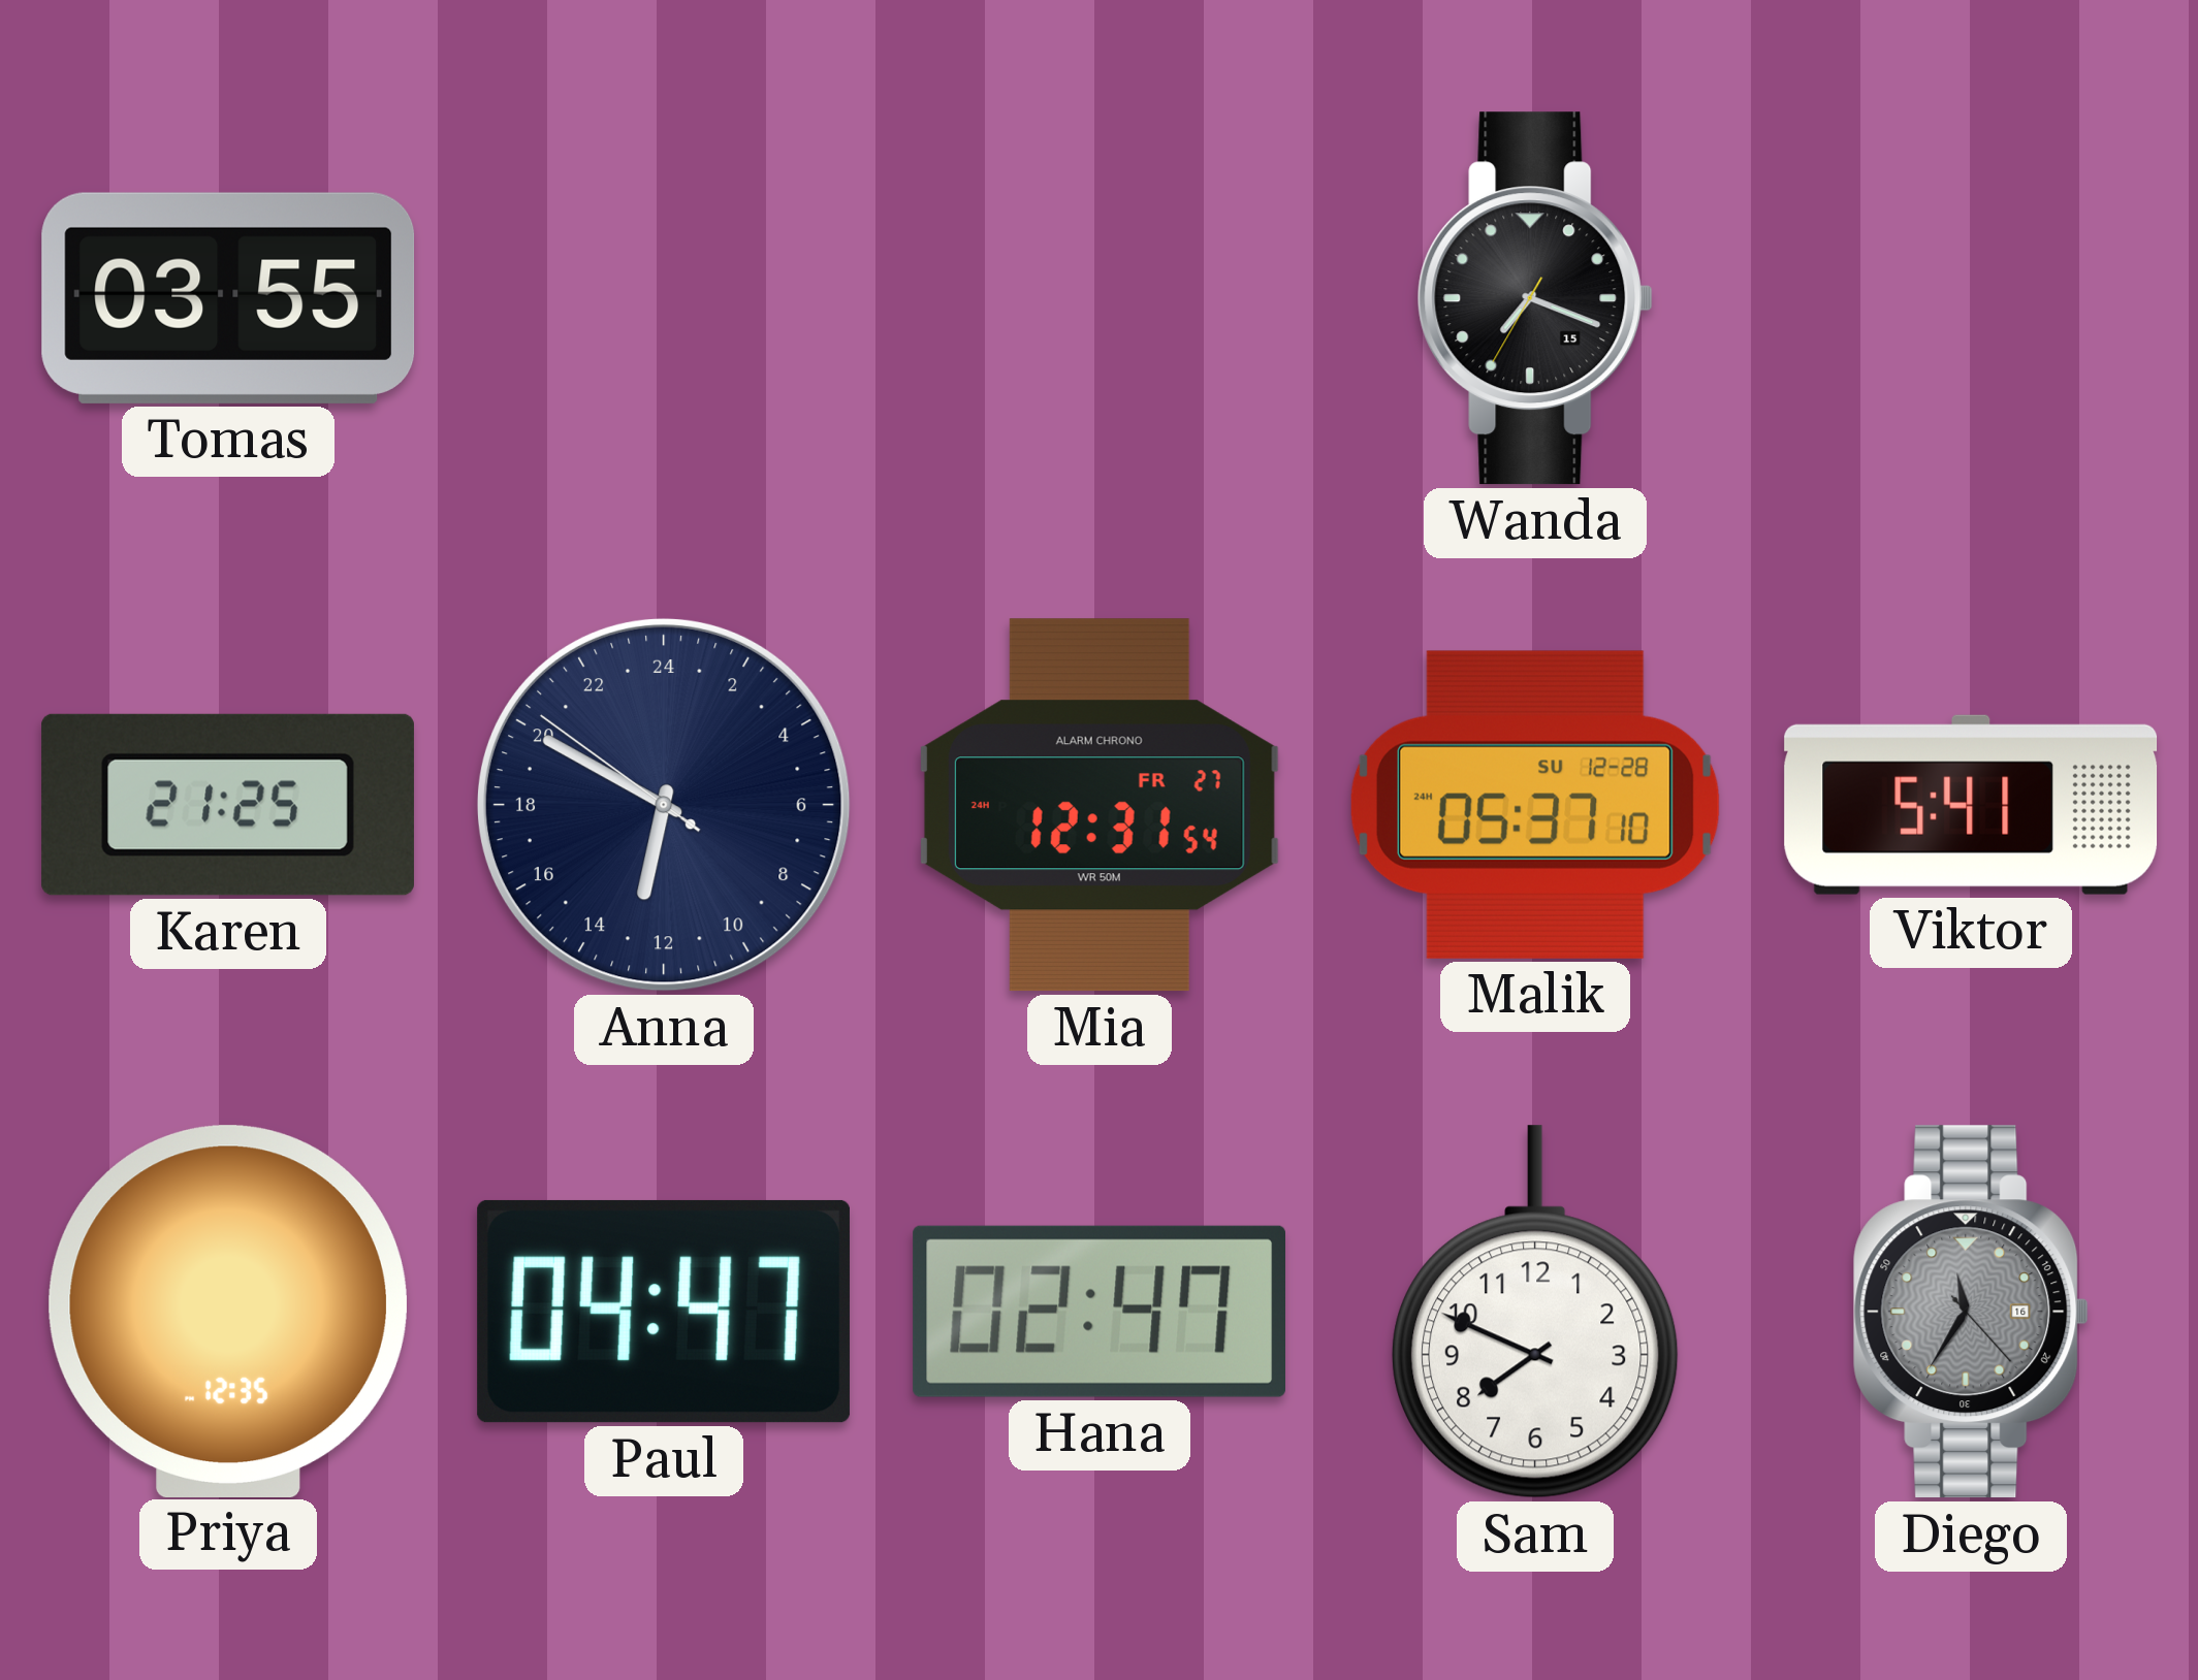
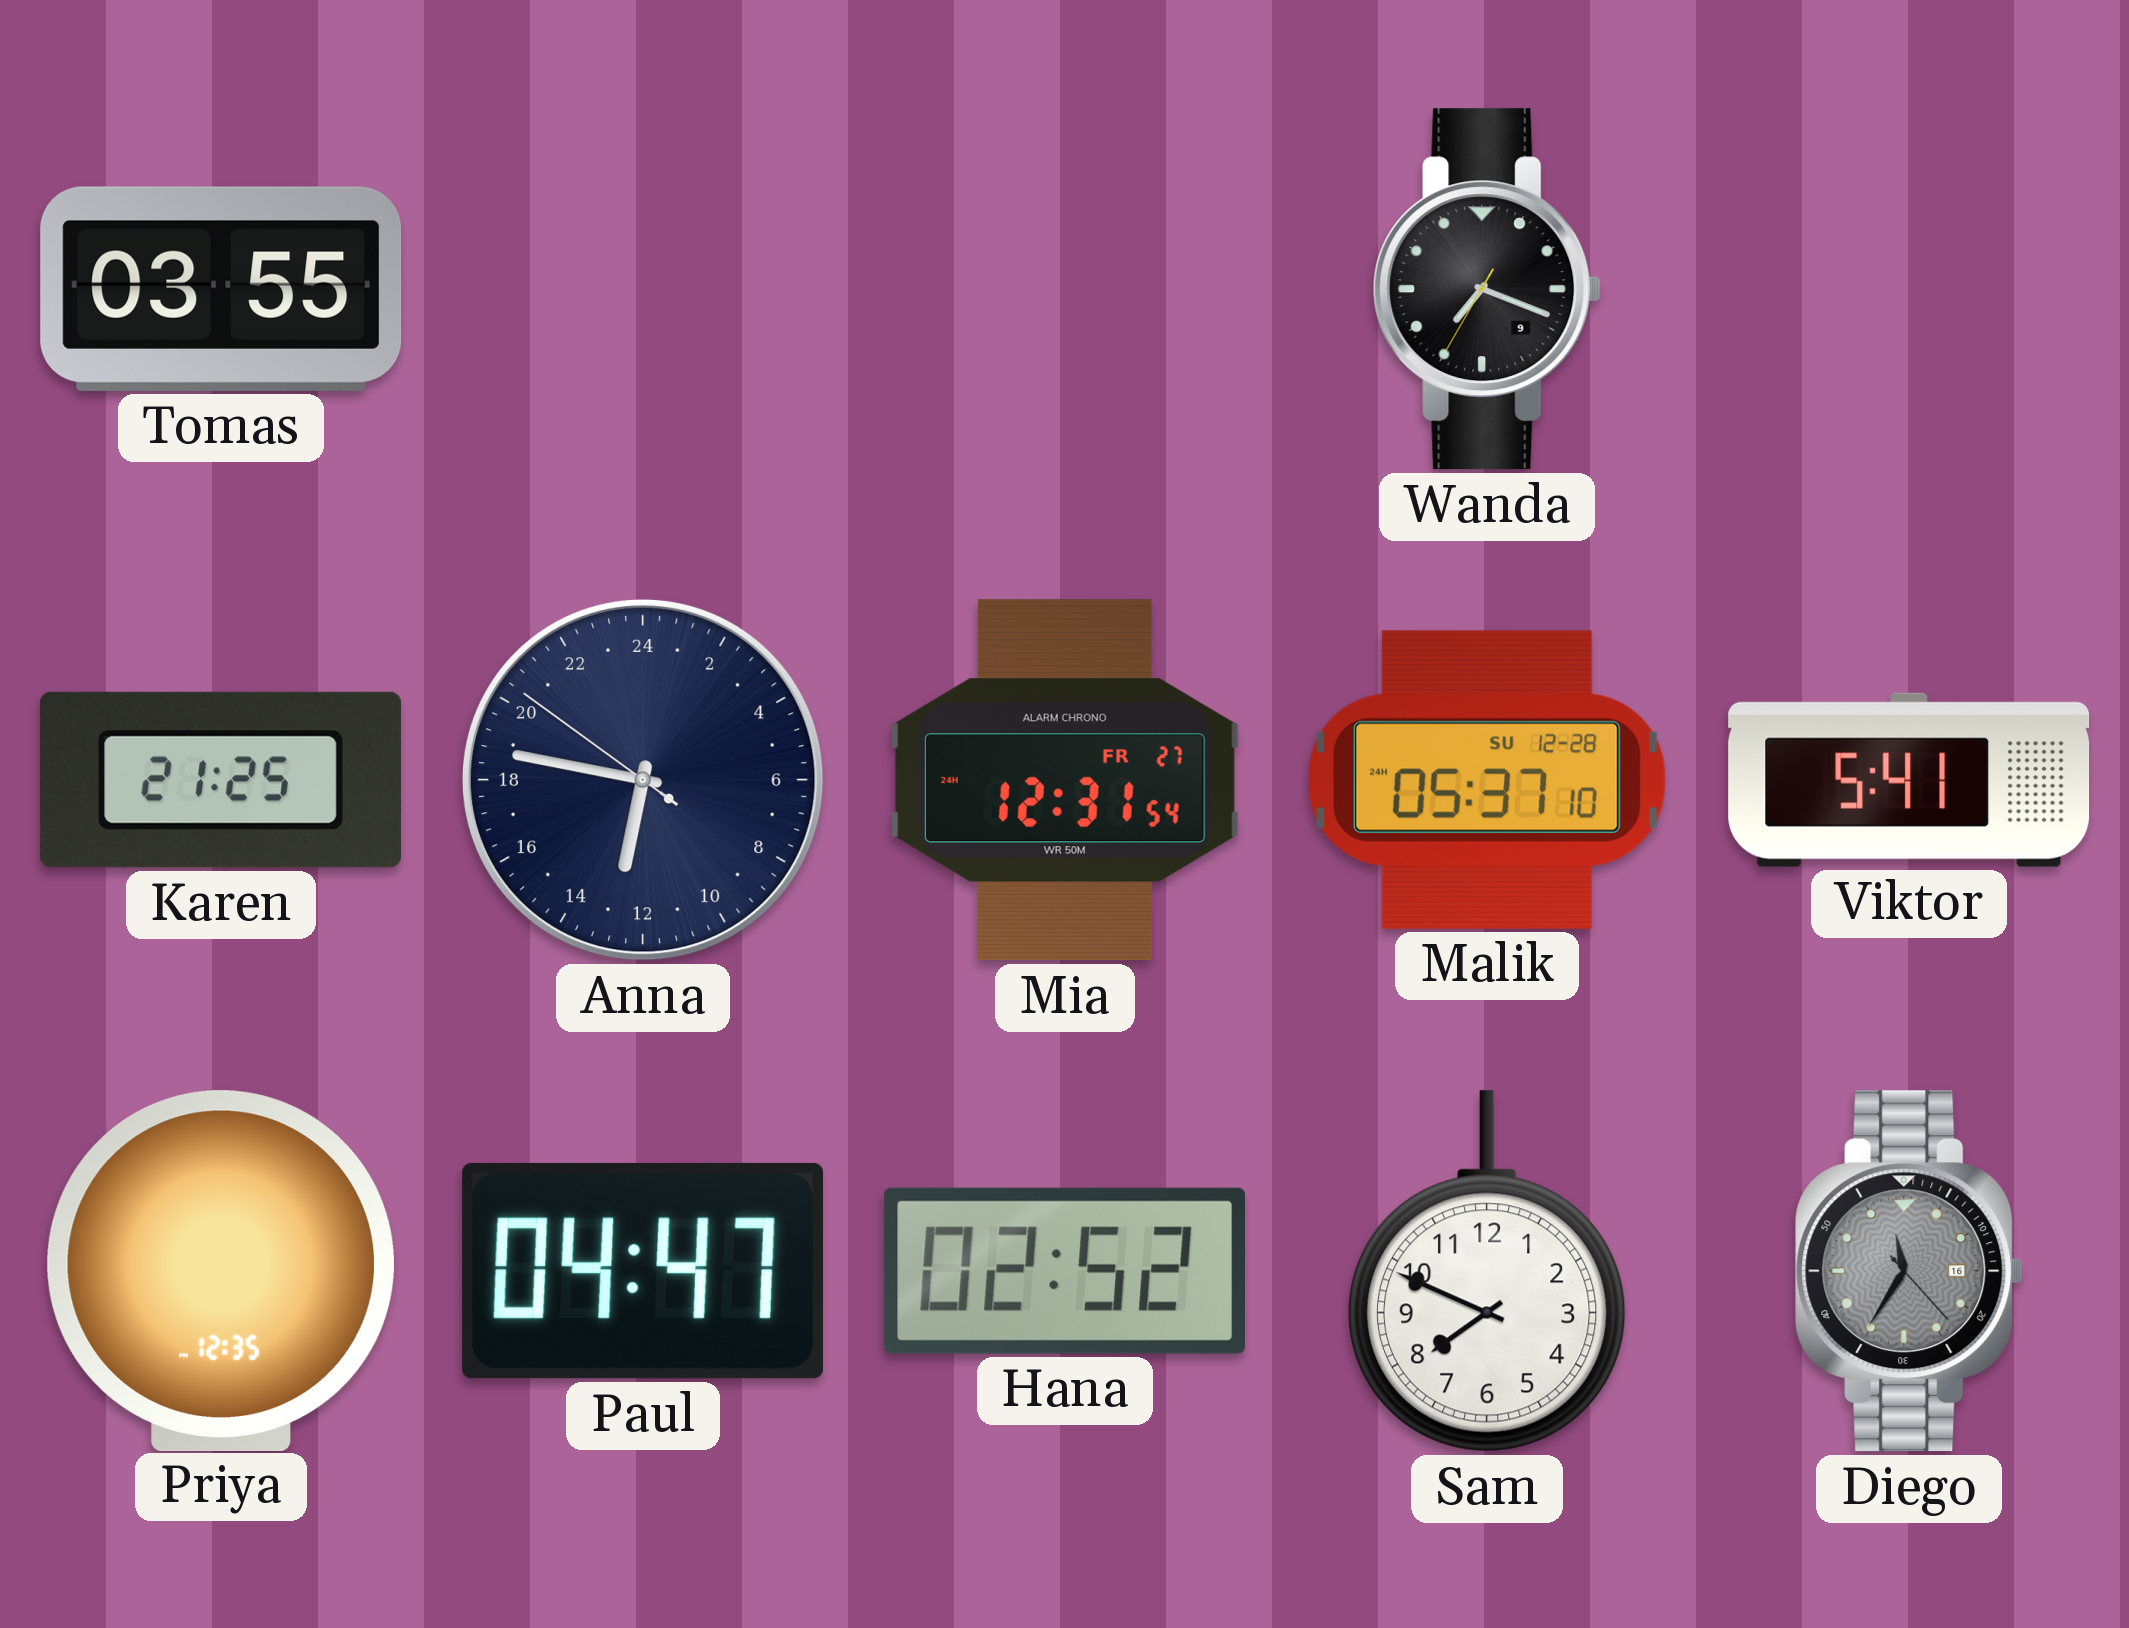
Wanda date: 15 -> 9 (1487, 289)
Anna: 12:49 -> 12:46 (643, 780)
Hana: 02:47 -> 02:52 (1064, 1271)
